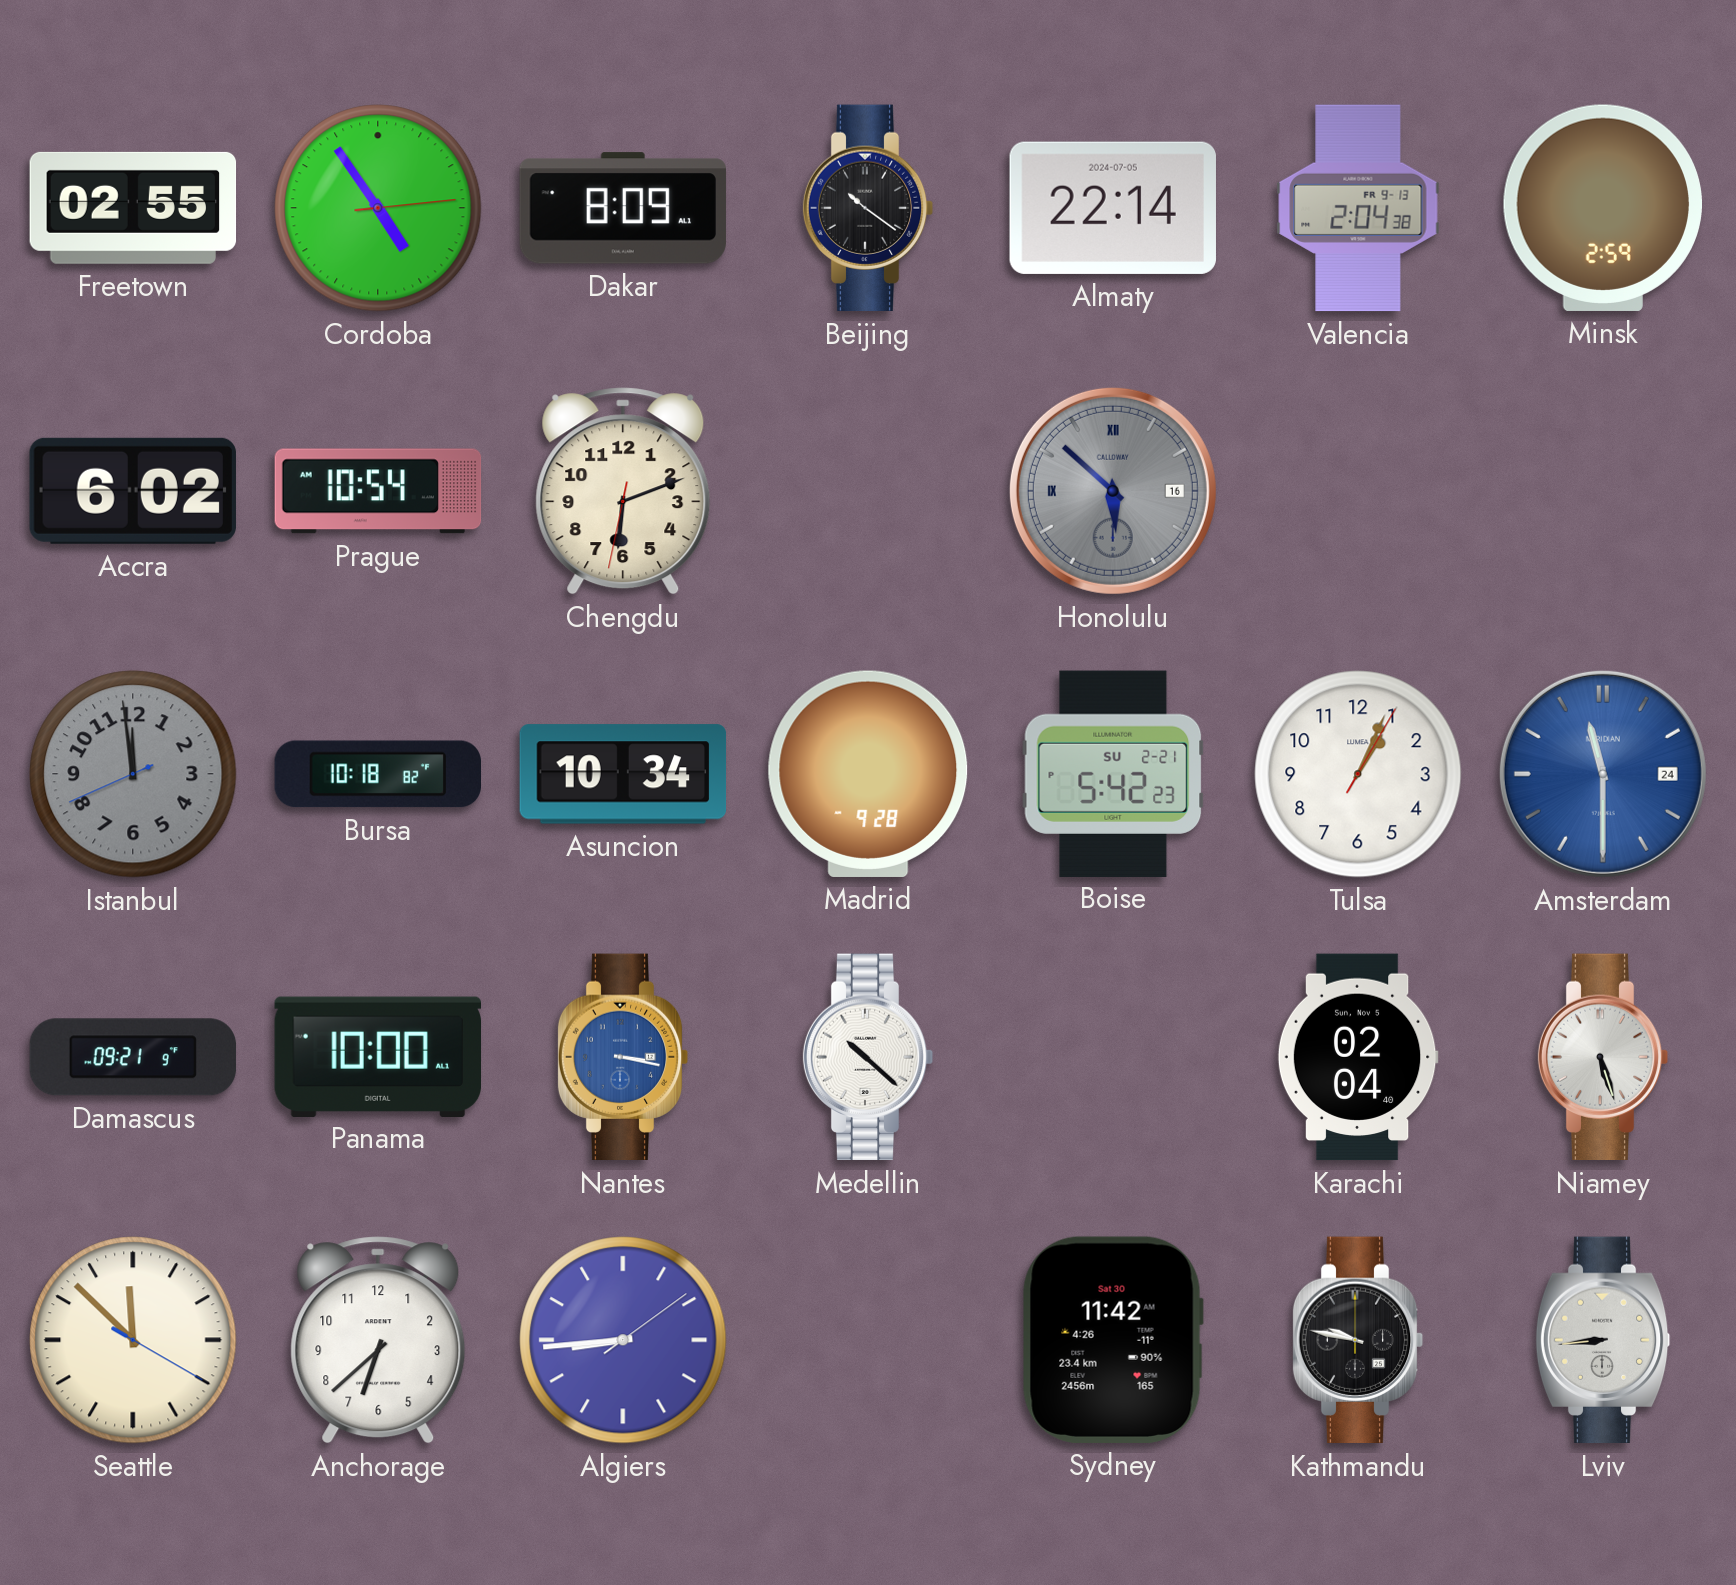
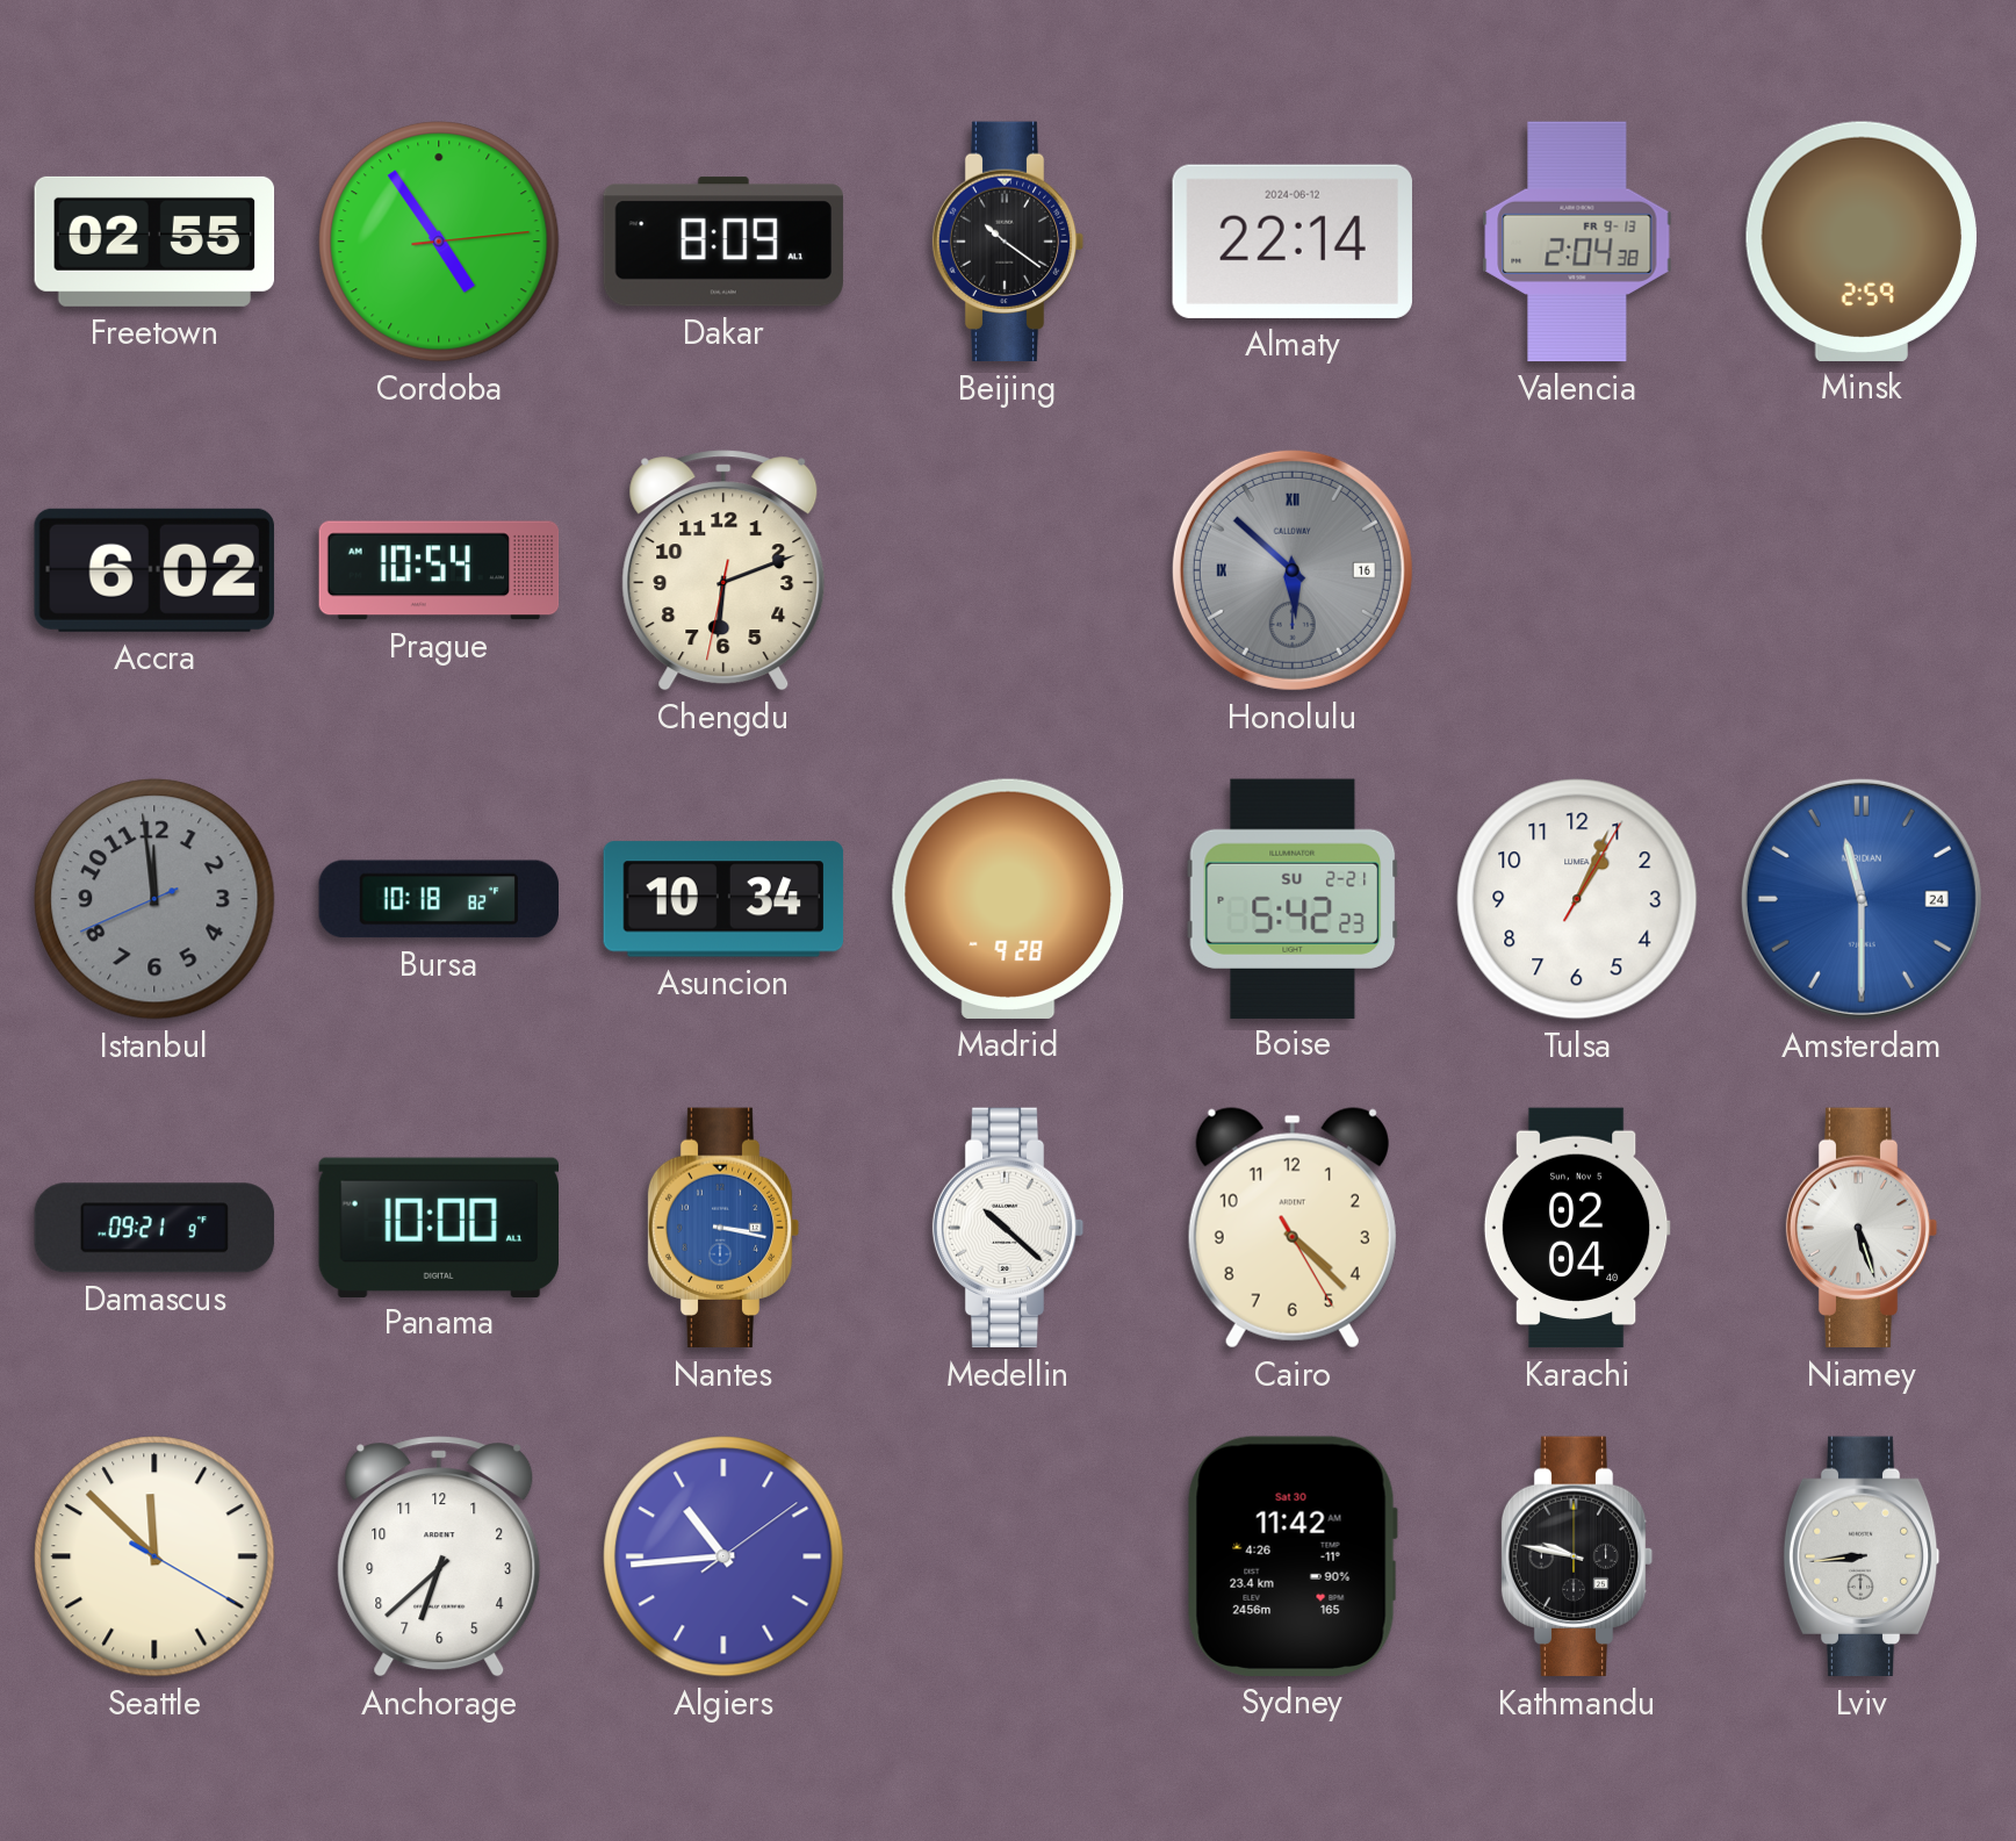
Almaty date: 2024-07-05 -> 2024-06-12 (1293, 242)
Cairo: none -> 4:22 (1293, 1228)
Algiers: 8:44 -> 10:44 (723, 1556)
